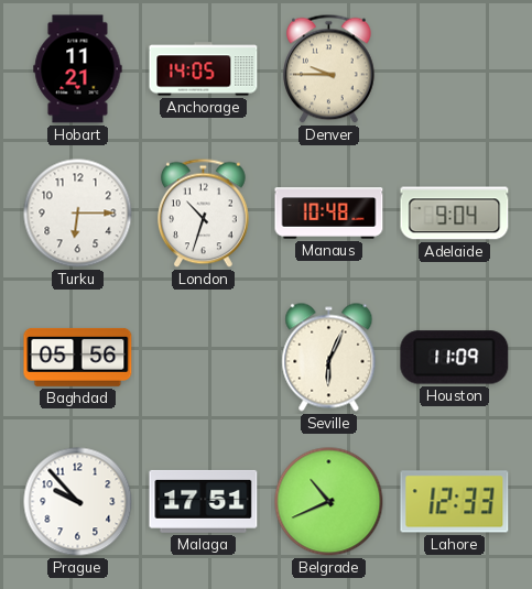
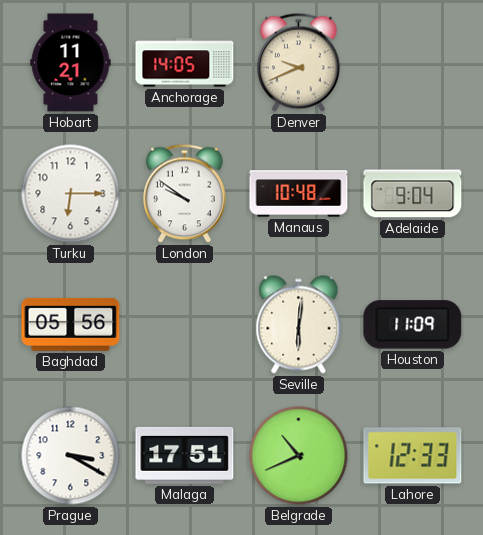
Denver: 9:45 -> 9:41 (299, 63)
London: 10:33 -> 9:51 (185, 194)
Seville: 6:04 -> 6:01 (299, 325)
Prague: 9:53 -> 3:20 (71, 456)
